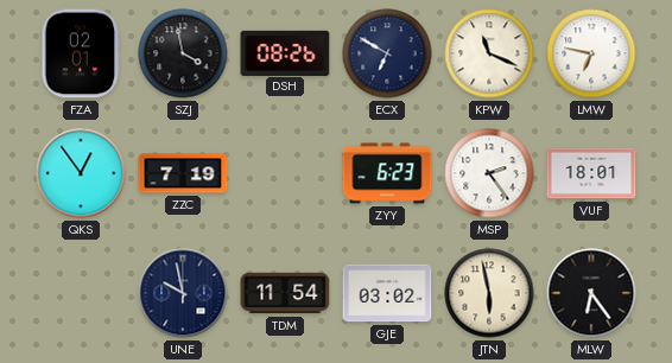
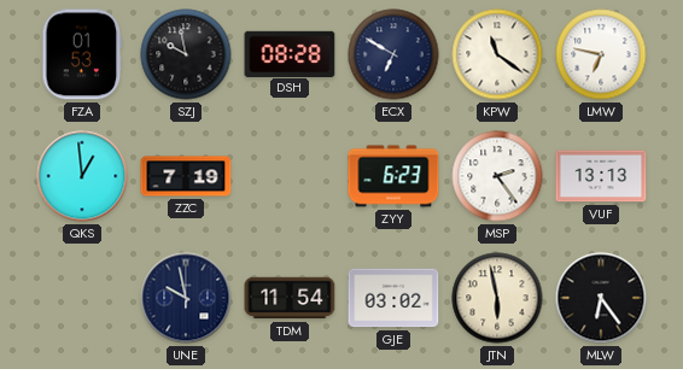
FZA: 02:01 -> 01:53 (82, 54)
SZJ: 3:58 -> 9:58 (186, 54)
DSH: 08:26 -> 08:28 (290, 53)
KPW: 11:19 -> 11:21 (497, 54)
QKS: 12:54 -> 12:59 (82, 176)
VUF: 18:01 -> 13:13 (601, 176)
